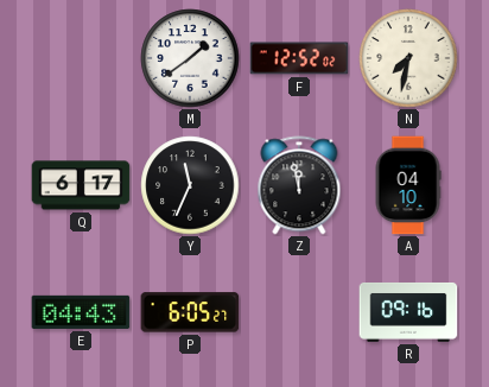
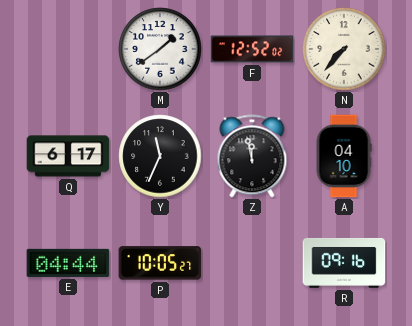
N: 7:32 -> 7:37 (344, 49)
E: 04:43 -> 04:44 (68, 263)
P: 6:05 -> 10:05 (160, 263)
